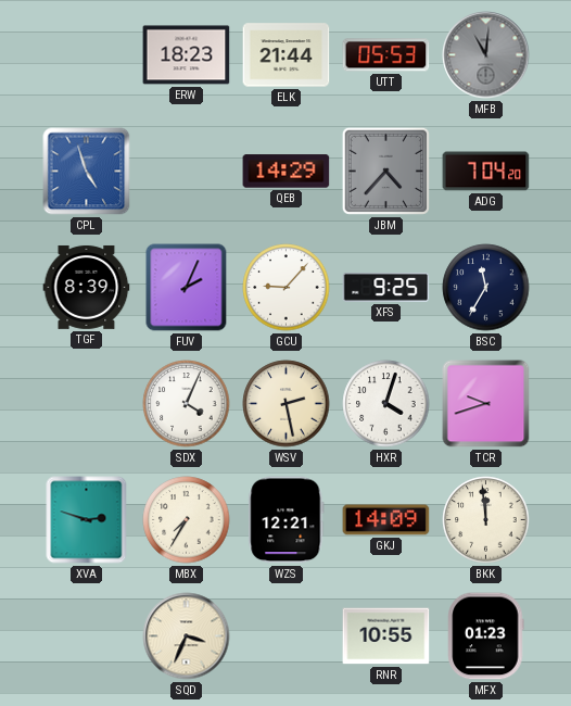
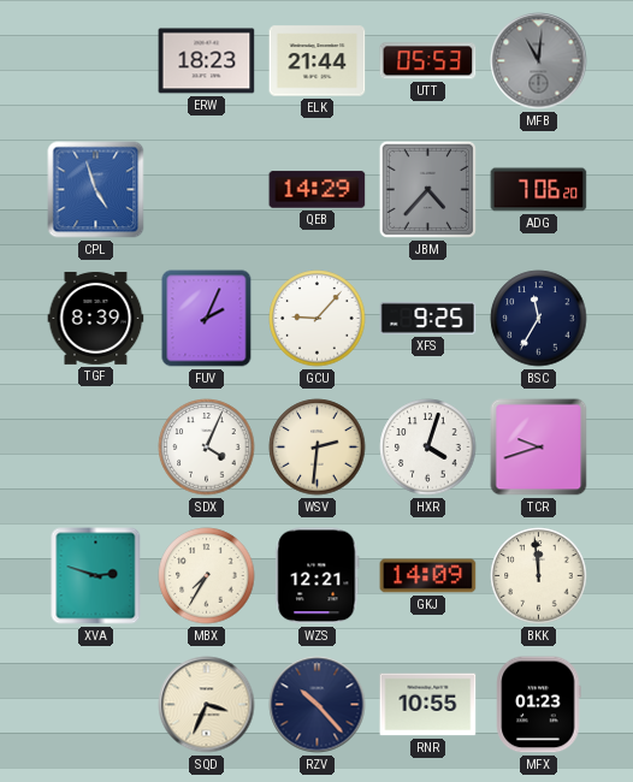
ADG: 7:04 -> 7:06 (539, 190)
WSV: 2:28 -> 2:31 (318, 448)
RZV: none -> 10:23 (318, 705)
